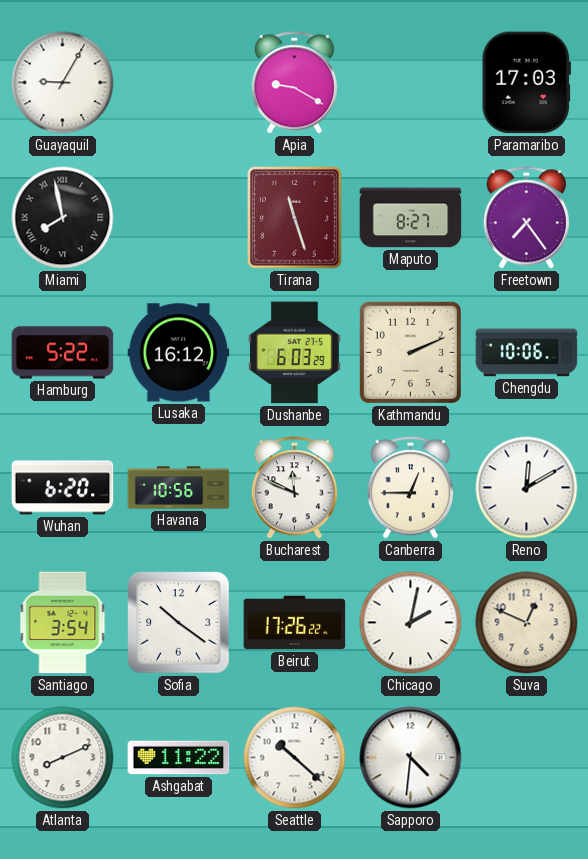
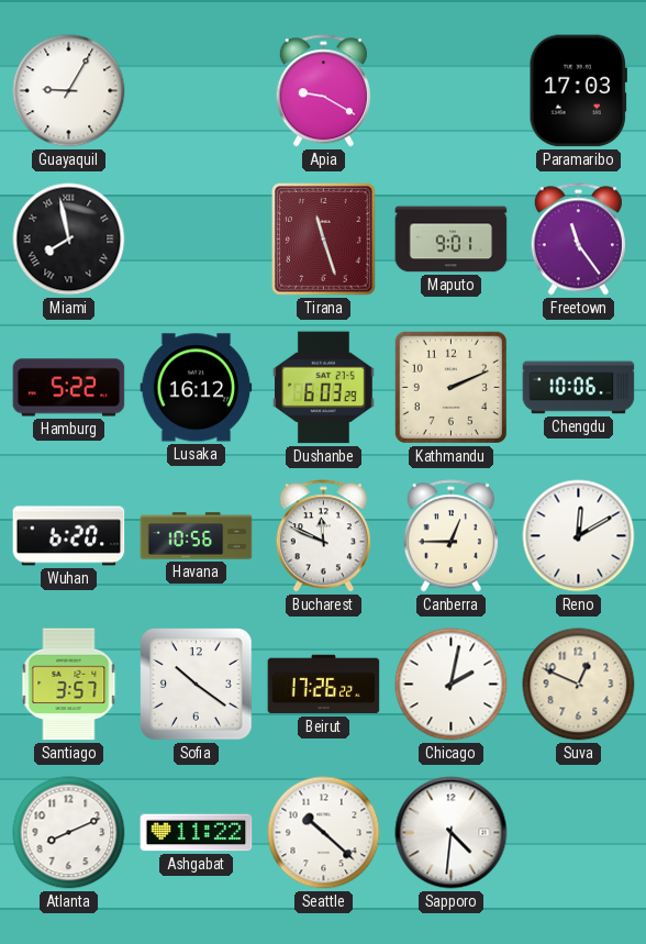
Maputo: 8:27 -> 9:01 (452, 240)
Freetown: 7:24 -> 11:24 (578, 240)
Santiago: 3:54 -> 3:57 (69, 685)
